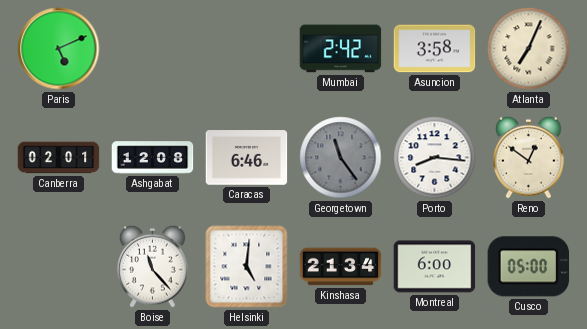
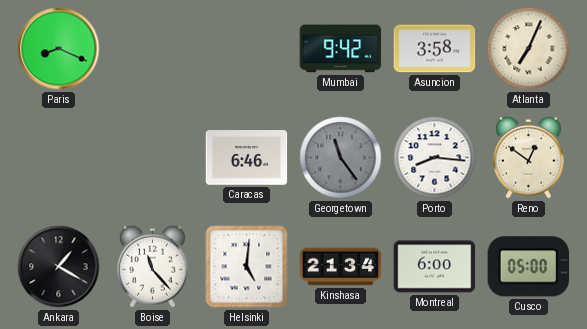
Paris: 5:11 -> 8:19 (59, 49)
Mumbai: 2:42 -> 9:42 (341, 49)
Canberra: 02:01 -> none (59, 158)
Ashgabat: 12:08 -> none (153, 158)
Ankara: none -> 1:20 (59, 267)
